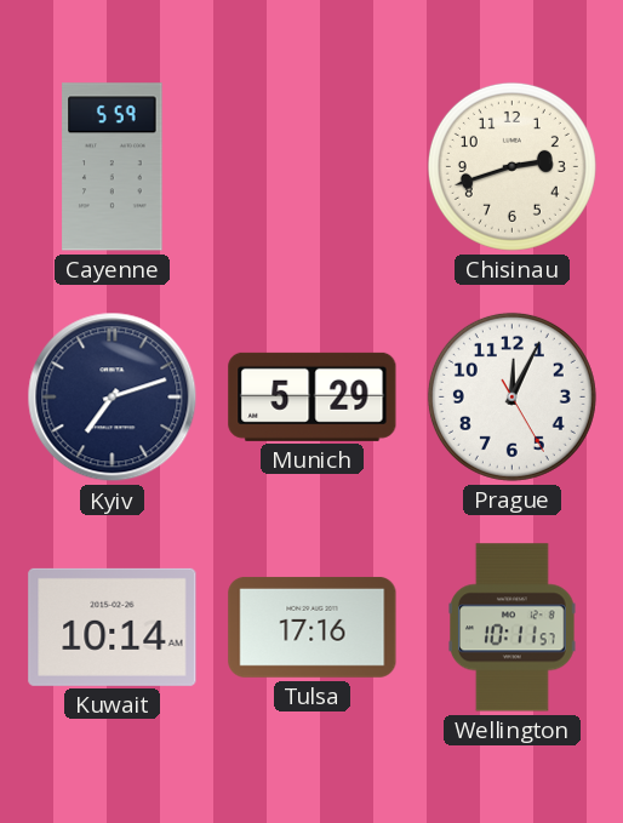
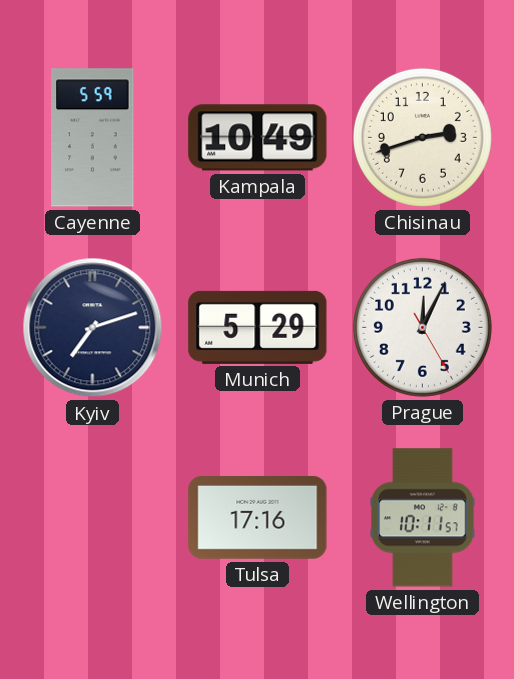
Kampala: none -> 10:49 (258, 138)
Kuwait: 10:14 -> none (113, 627)
